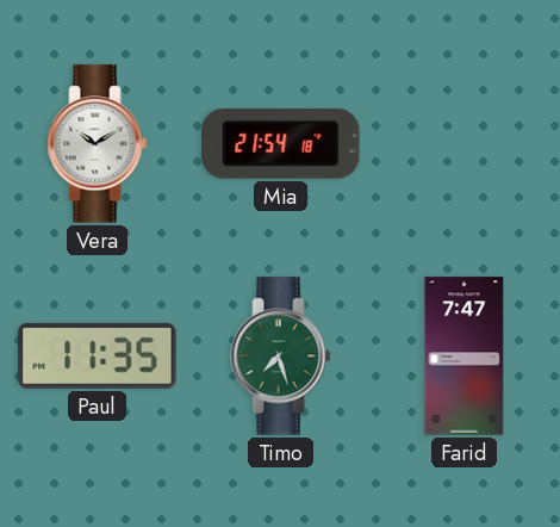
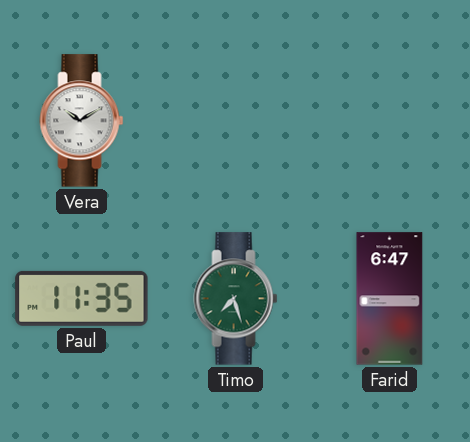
Mia: 21:54 -> none (281, 143)
Farid: 7:47 -> 6:47 (390, 299)
